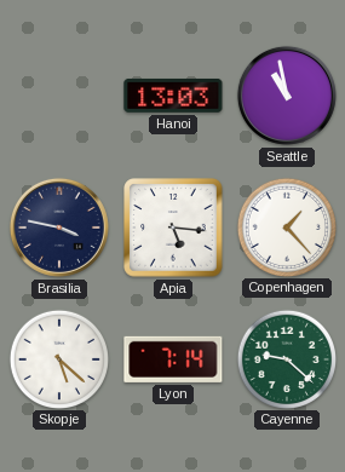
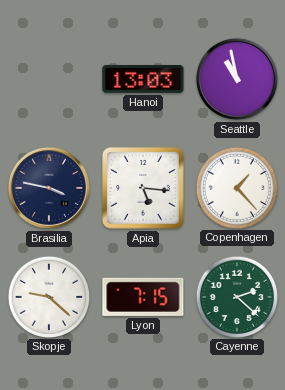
Skopje: 5:22 -> 9:22 (48, 296)
Lyon: 7:14 -> 7:15 (143, 297)
Cayenne: 9:22 -> 2:22 (236, 296)
